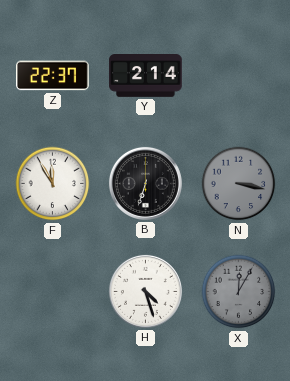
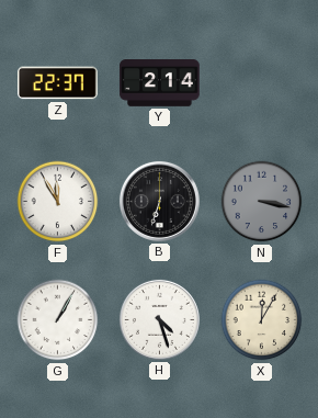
G: none -> 1:05 (58, 320)
X dial: grey -> cream (262, 320)
